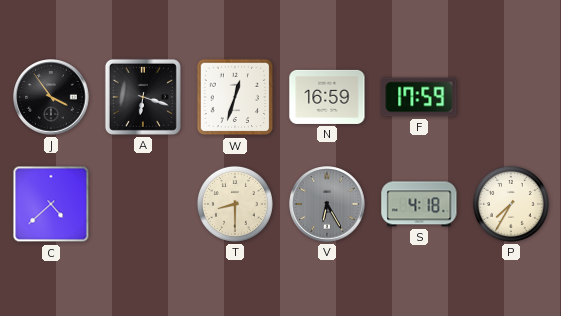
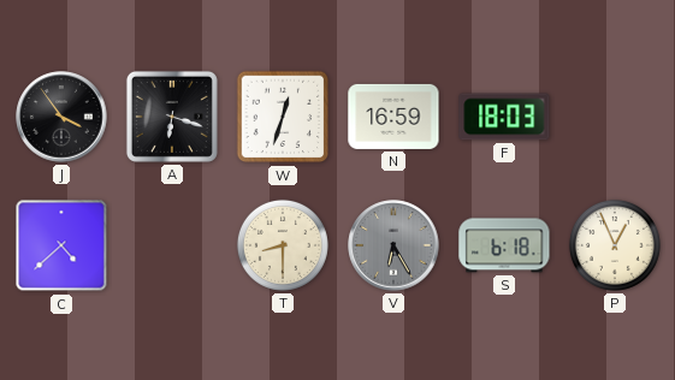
F: 17:59 -> 18:03 (504, 117)
S: 4:18 -> 6:18 (504, 245)
P: 7:35 -> 12:56 (615, 245)
